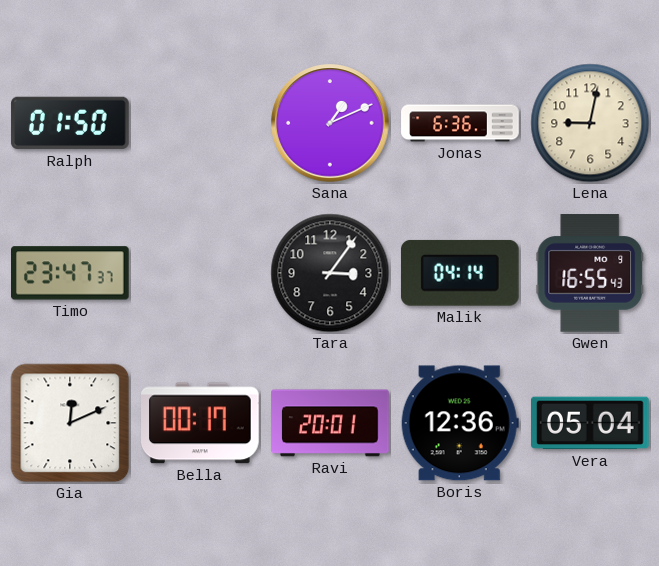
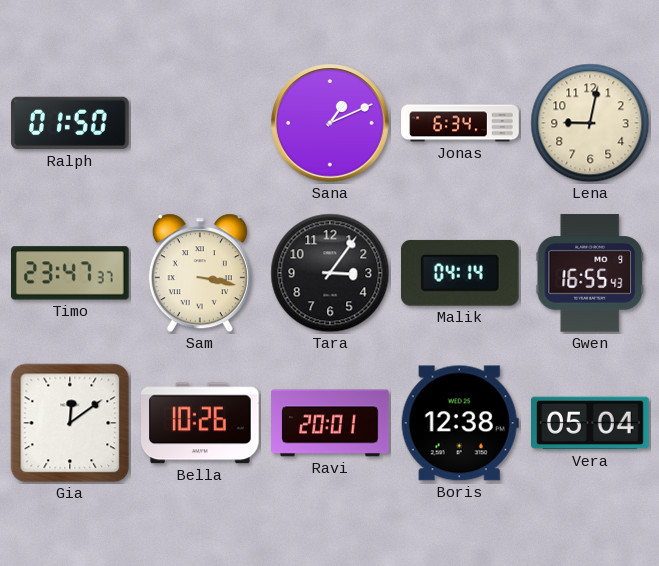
Jonas: 6:36 -> 6:34 (460, 123)
Sam: none -> 3:17 (200, 273)
Gia: 12:11 -> 12:09 (70, 423)
Bella: 00:17 -> 10:26 (201, 423)
Boris: 12:36 -> 12:38 (460, 423)
